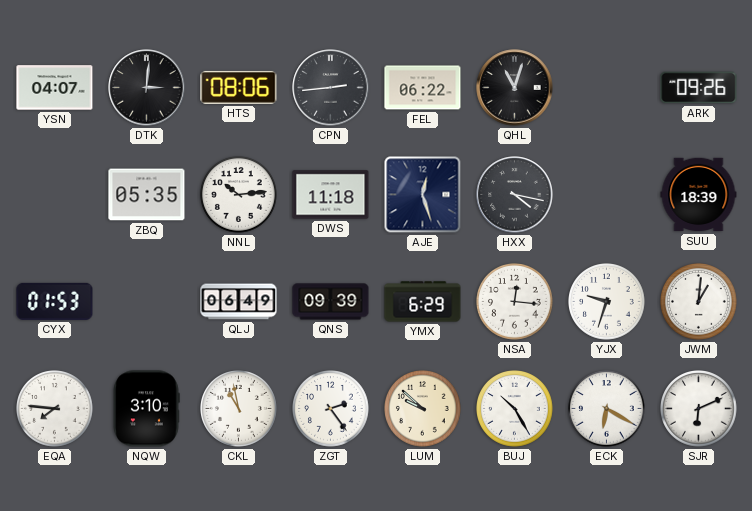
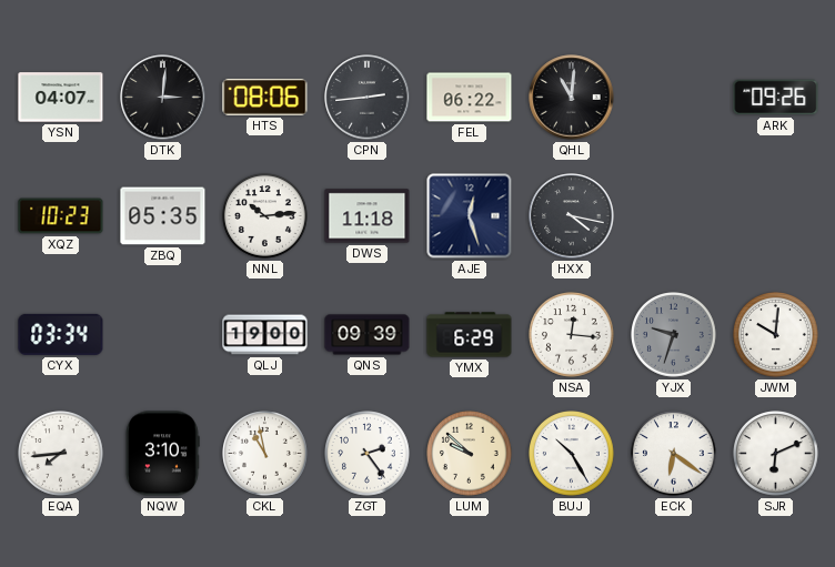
QHL: 11:03 -> 11:01 (572, 98)
XQZ: none -> 10:23 (61, 216)
SUU: 18:39 -> none (699, 195)
CYX: 01:53 -> 03:34 (61, 334)
QLJ: 06:49 -> 19:00 (265, 335)
YJX dial: white -> grey (674, 335)
JWM: 1:01 -> 10:01 (776, 335)
EQA: 7:46 -> 7:44 (61, 454)
ECK: 6:20 -> 6:21 (674, 454)
